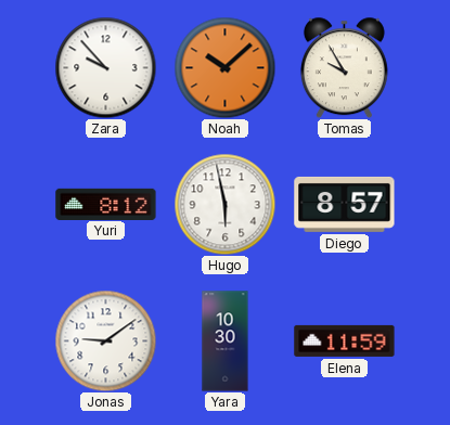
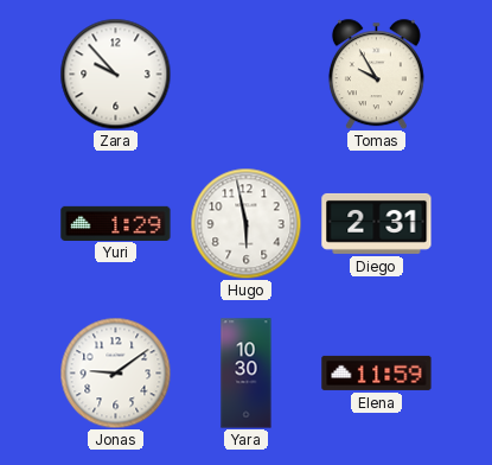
Noah: 10:08 -> none (224, 67)
Yuri: 8:12 -> 1:29 (116, 223)
Diego: 8:57 -> 2:31 (377, 223)
